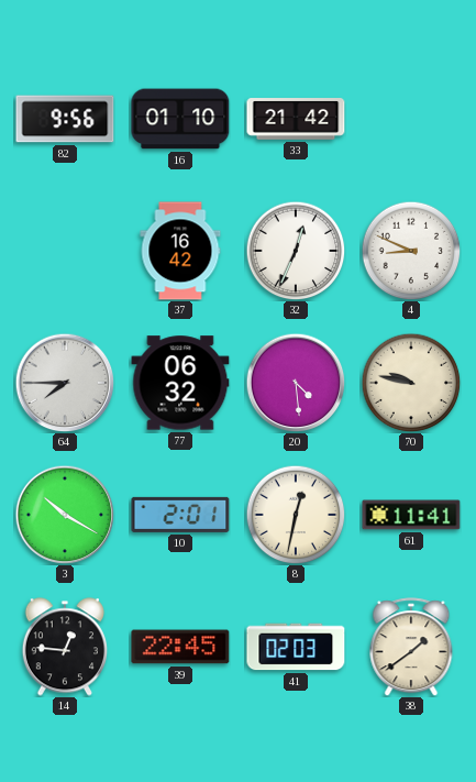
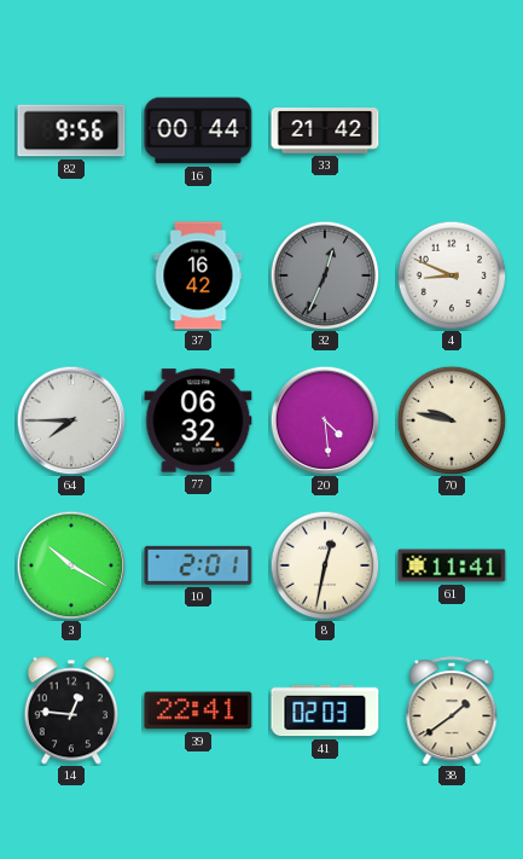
16: 01:10 -> 00:44 (198, 130)
32 dial: white -> grey (325, 275)
39: 22:45 -> 22:41 (198, 710)
